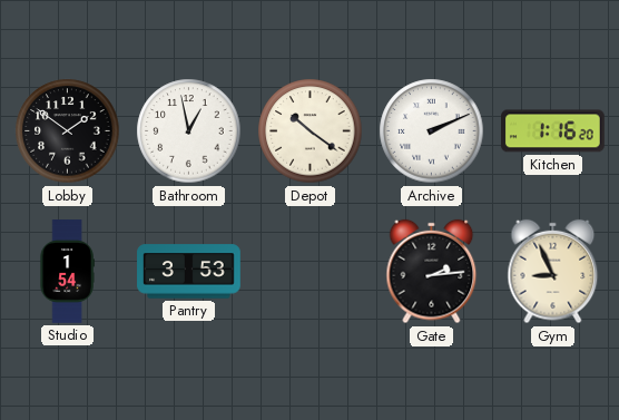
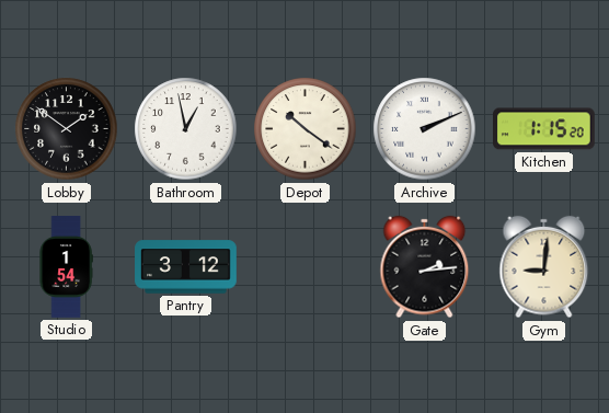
Kitchen: 1:16 -> 1:15 (544, 129)
Pantry: 3:53 -> 3:12 (186, 267)
Gym: 8:56 -> 9:01 (544, 267)
